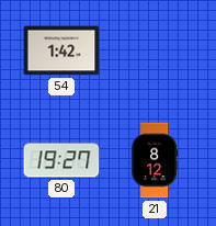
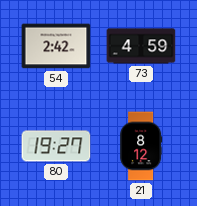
54: 1:42 -> 2:42 (56, 46)
73: none -> 4:59 (141, 46)
